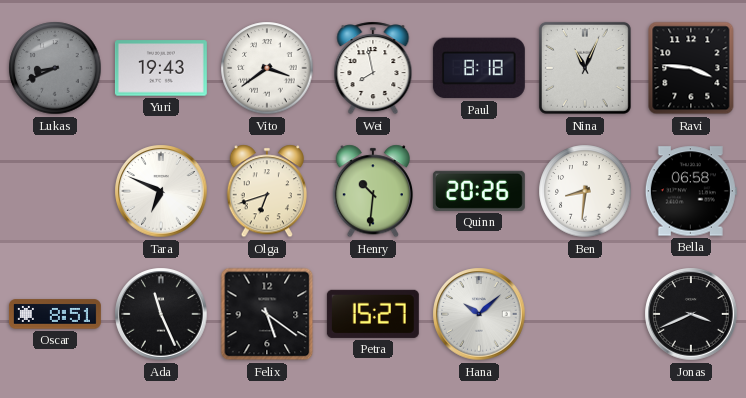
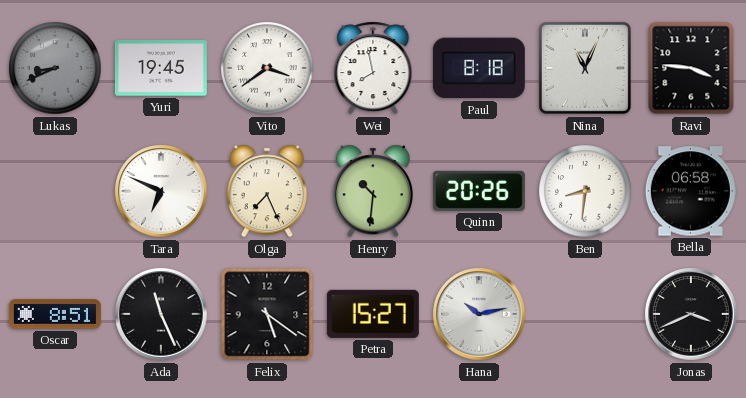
Yuri: 19:43 -> 19:45 (161, 68)
Olga: 6:42 -> 7:26 (266, 191)
Hana: 10:08 -> 10:13 (479, 314)
